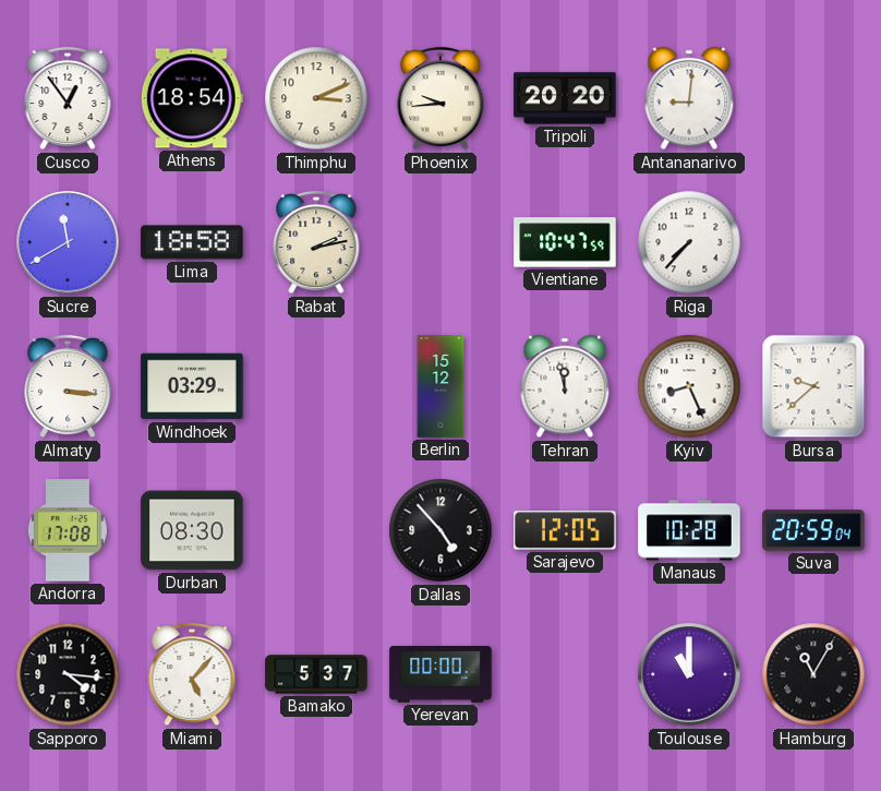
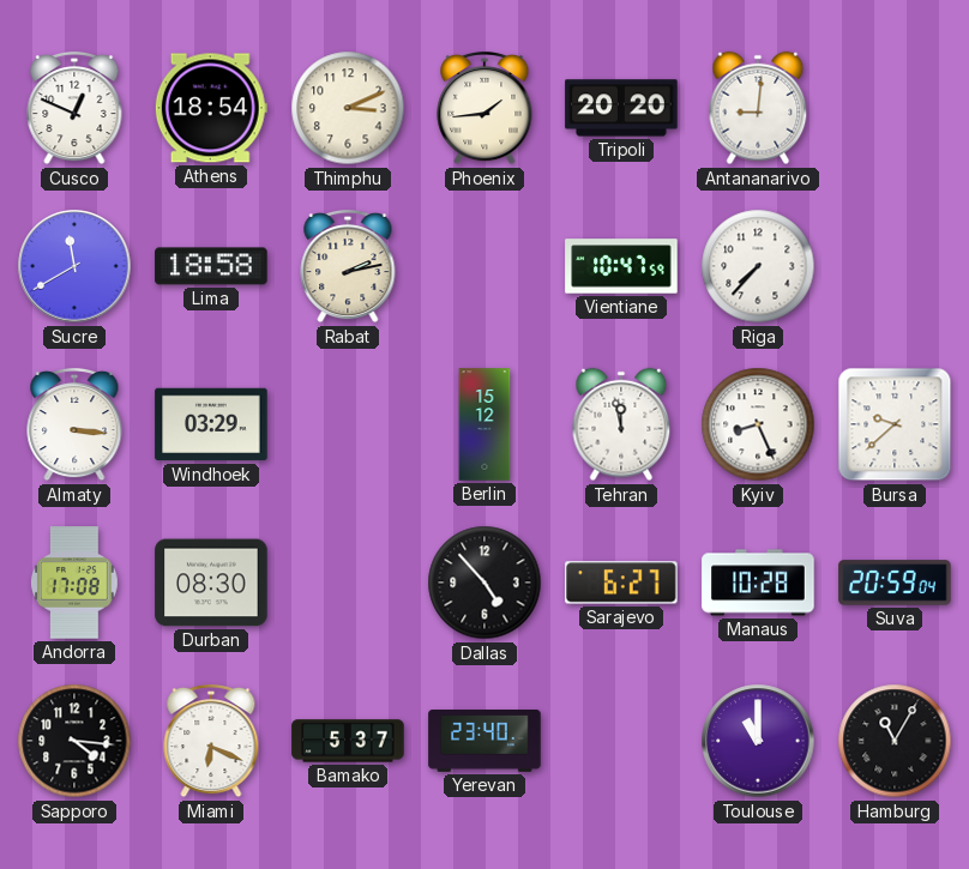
Cusco: 12:54 -> 12:49 (74, 108)
Phoenix: 9:44 -> 1:44 (484, 108)
Sarajevo: 12:05 -> 6:27 (621, 583)
Miami: 5:07 -> 6:19 (211, 741)
Yerevan: 00:00 -> 23:40 (484, 741)
